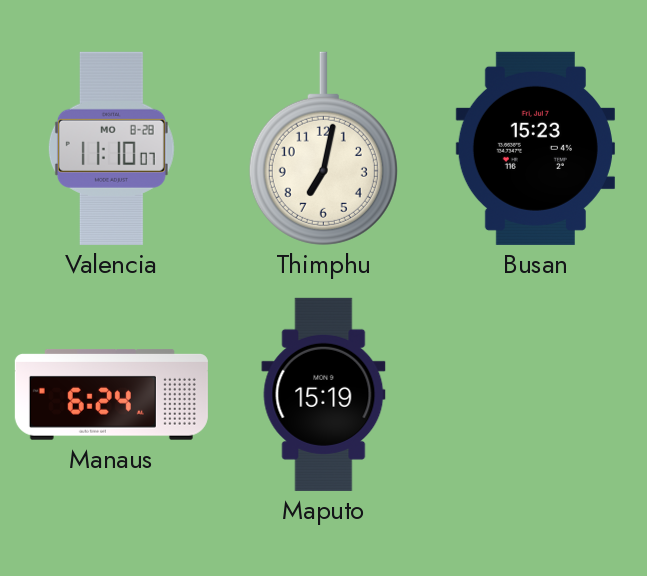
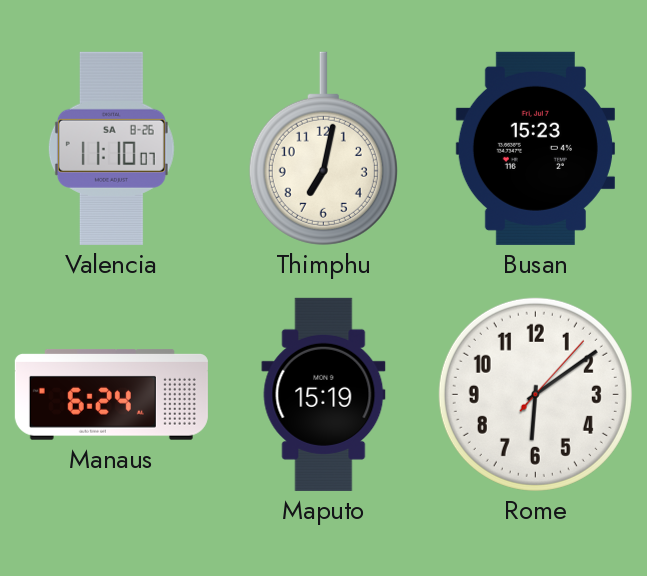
Valencia date: MO 8-28 -> SA 8-26 (111, 148)
Rome: none -> 6:09 (535, 394)
